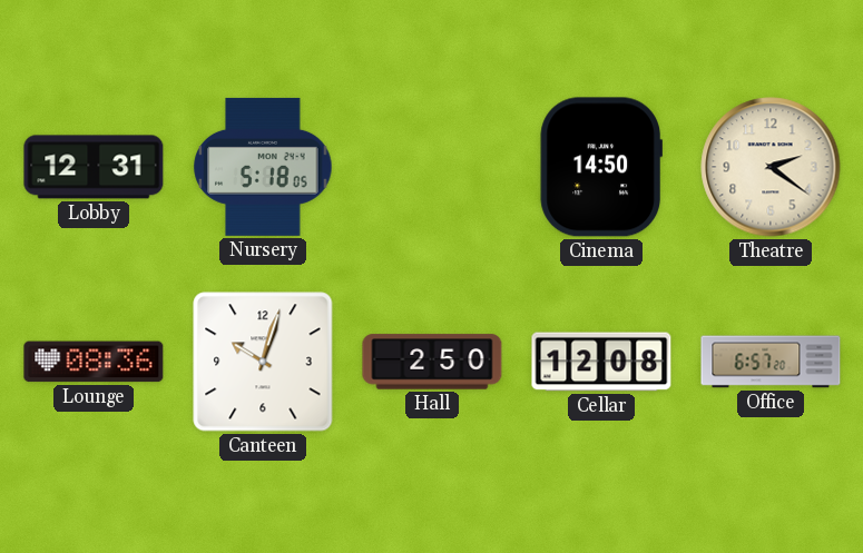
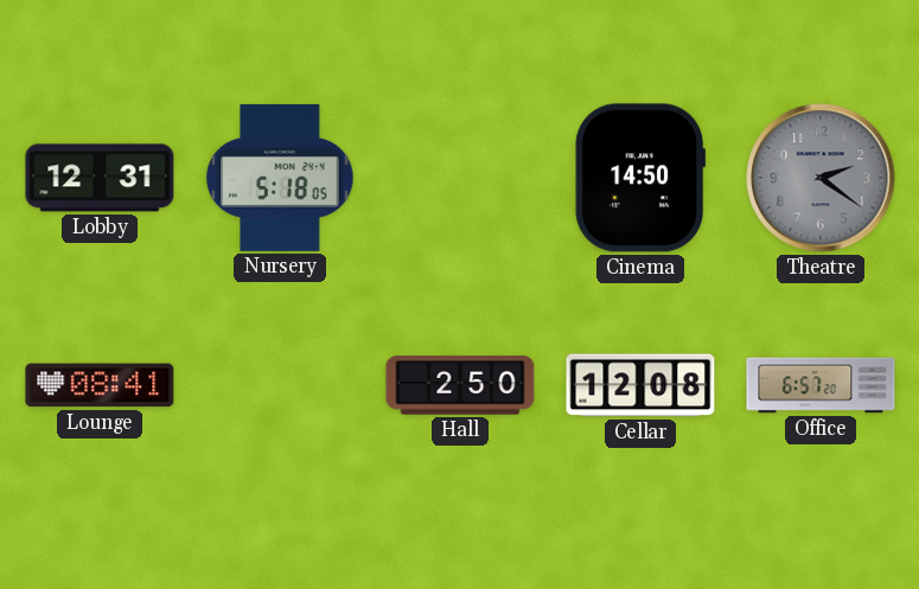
Theatre dial: cream -> grey (821, 178)
Lounge: 08:36 -> 08:41 (100, 385)
Canteen: 10:03 -> none (263, 362)
